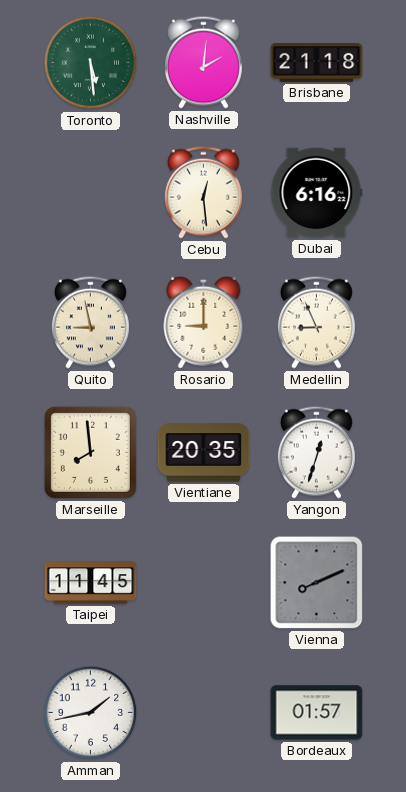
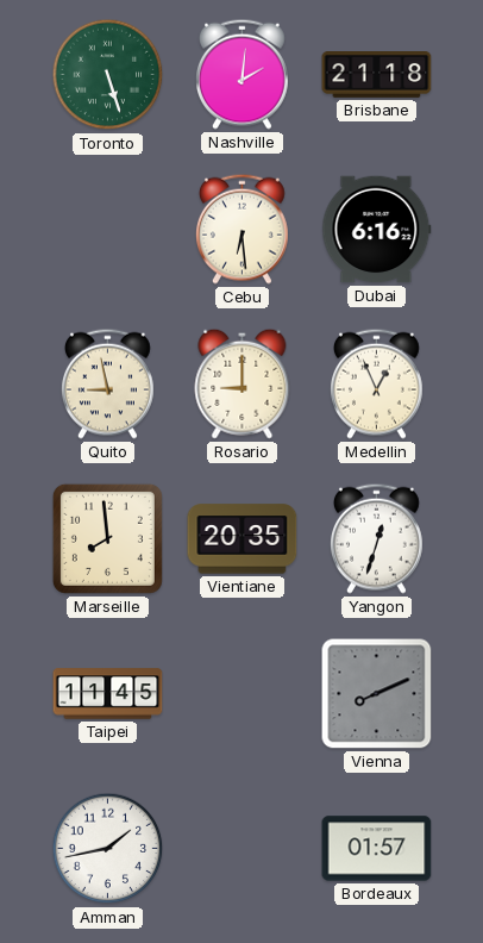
Toronto: 5:29 -> 5:27 (108, 75)
Cebu: 12:29 -> 6:29 (241, 229)
Medellin: 8:56 -> 12:56 (376, 383)
